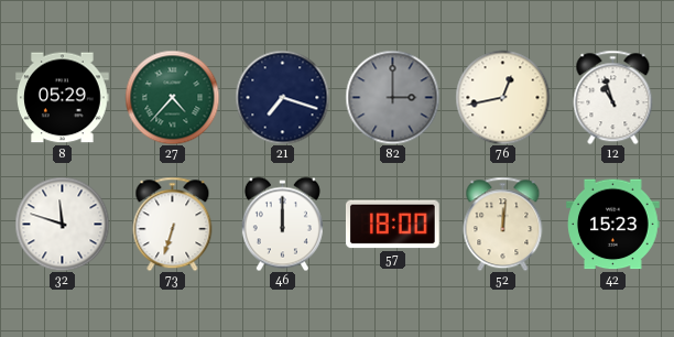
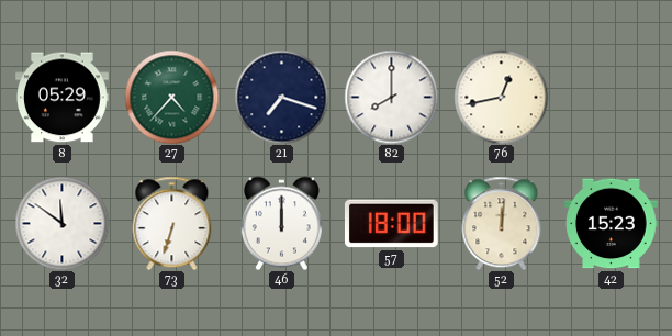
82: 3:00 -> 8:00 (391, 97)
82 dial: grey -> white (391, 97)
12: 10:57 -> none (613, 97)
32: 11:48 -> 11:51 (61, 223)
